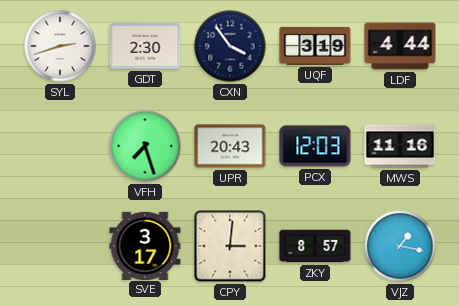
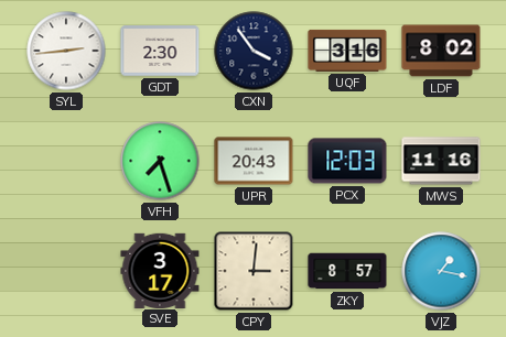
SYL: 2:42 -> 2:44 (66, 51)
UQF: 3:19 -> 3:16 (347, 51)
LDF: 4:44 -> 8:02 (441, 51)
